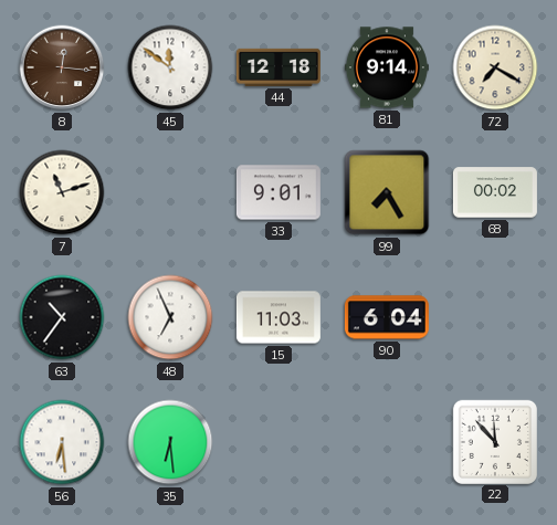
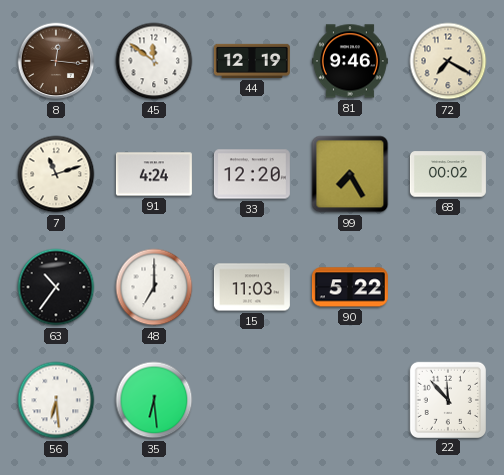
44: 12:18 -> 12:19 (252, 61)
81: 9:14 -> 9:46 (350, 61)
91: none -> 4:24 (154, 174)
33: 9:01 -> 12:20 (252, 174)
48: 6:56 -> 7:00 (154, 287)
90: 6:04 -> 5:22 (350, 287)
